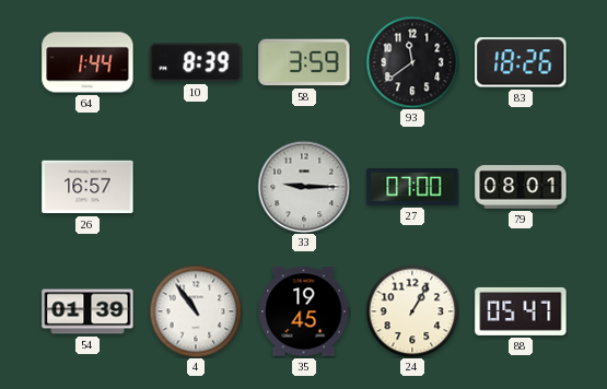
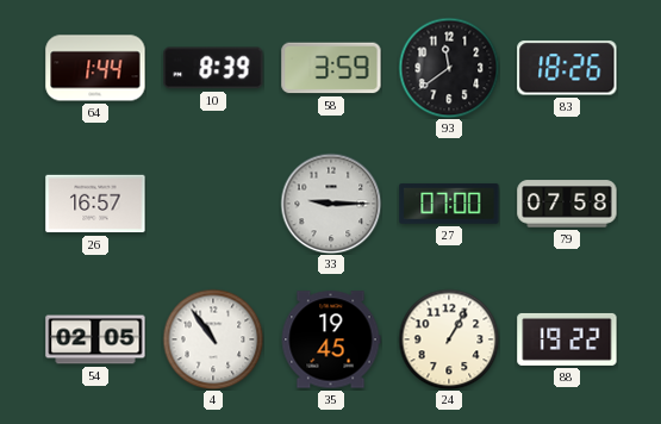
79: 08:01 -> 07:58 (567, 204)
54: 01:39 -> 02:05 (95, 339)
88: 05:47 -> 19:22 (567, 339)
